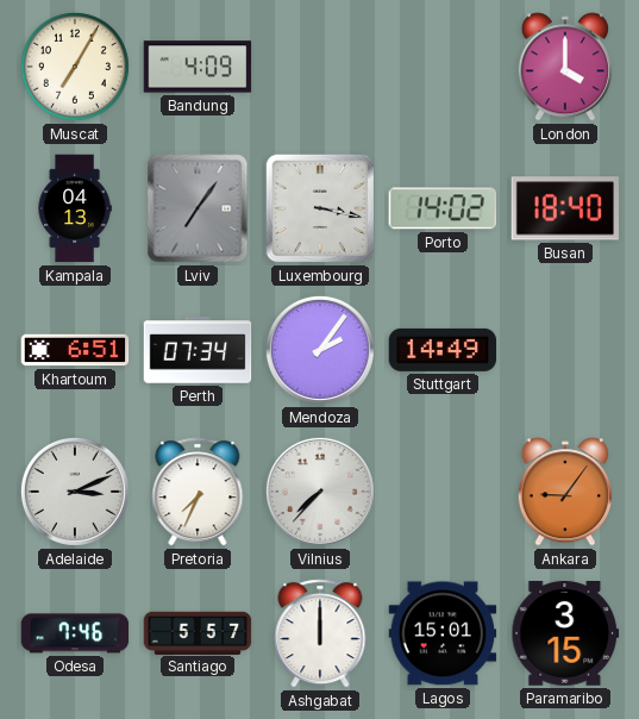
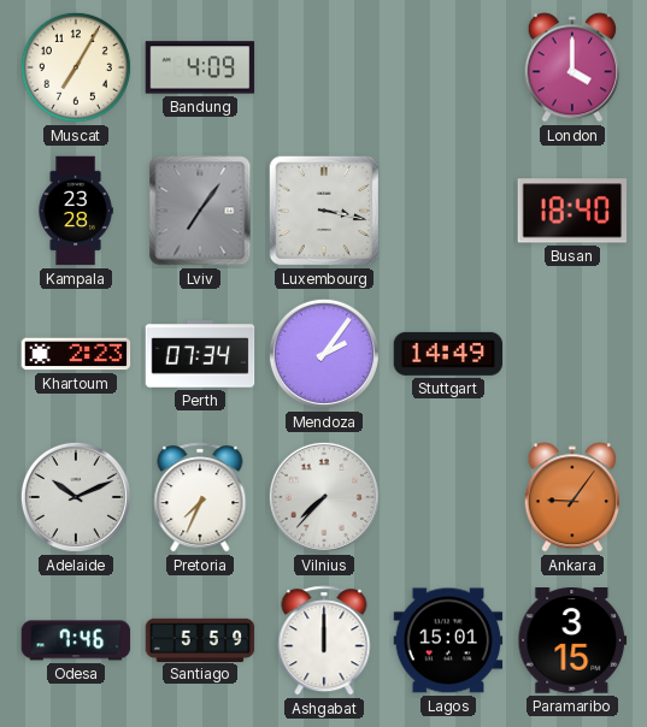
Kampala: 04:13 -> 23:28 (76, 211)
Porto: 14:02 -> none (443, 208)
Khartoum: 6:51 -> 2:23 (76, 354)
Adelaide: 3:11 -> 10:11 (76, 497)
Santiago: 5:57 -> 5:59 (200, 639)
